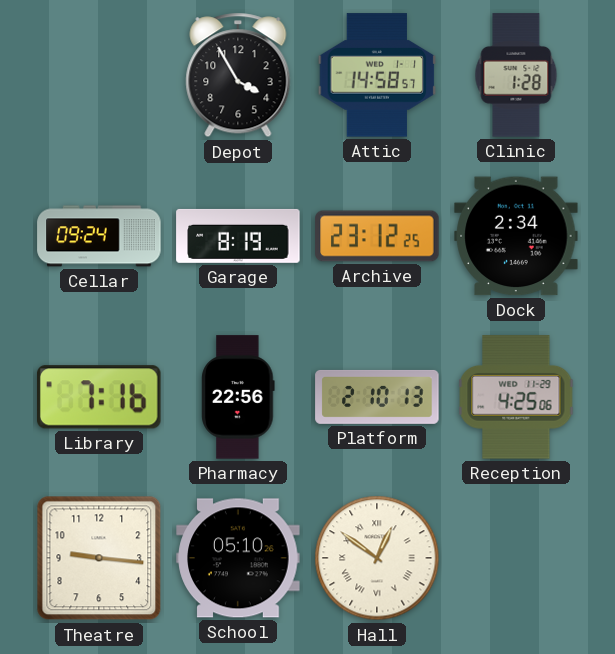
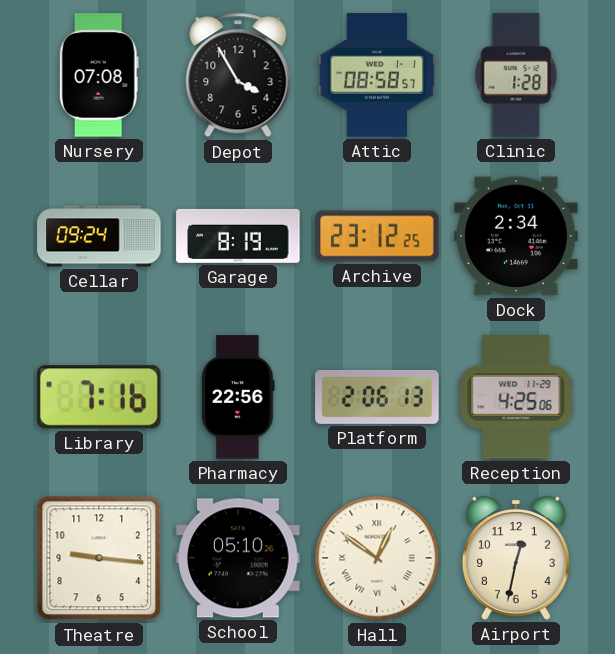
Nursery: none -> 07:08 (99, 75)
Attic: 14:58 -> 08:58 (377, 75)
Platform: 2:10 -> 2:06 (377, 397)
Airport: none -> 12:32 (516, 558)
